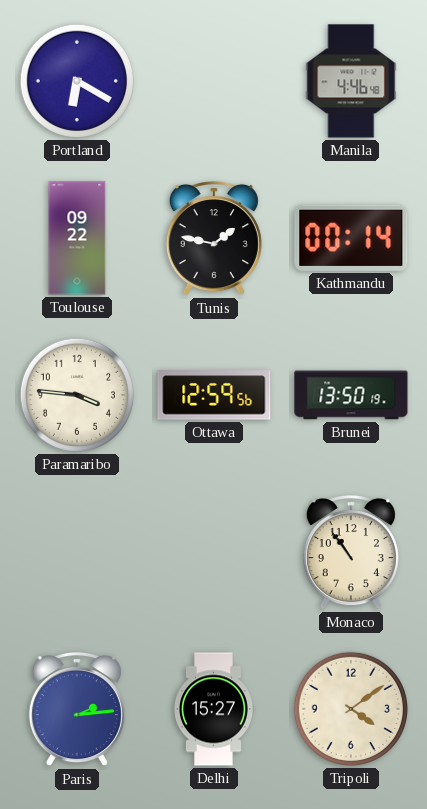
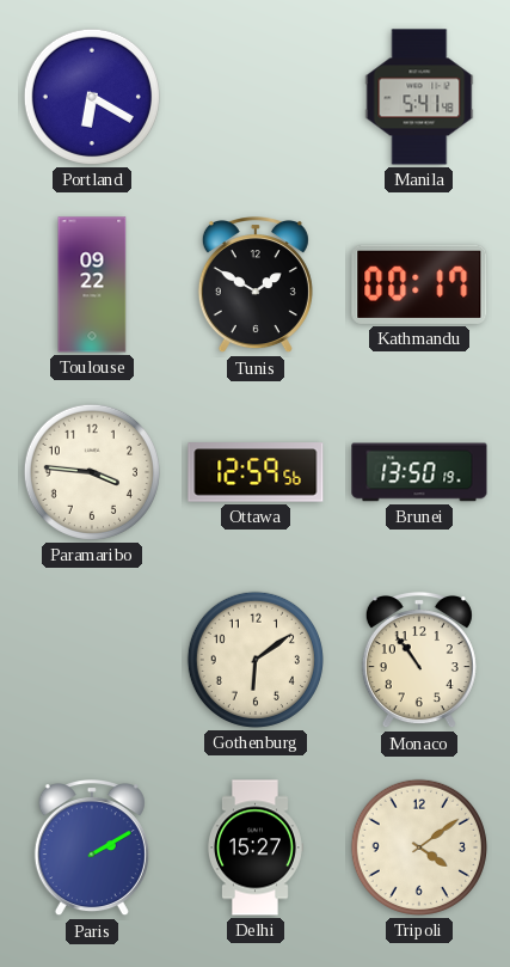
Manila: 4:46 -> 5:41 (419, 97)
Tunis: 1:47 -> 1:50 (256, 286)
Kathmandu: 00:14 -> 00:17 (419, 284)
Gothenburg: none -> 6:09 (256, 660)
Paris: 2:14 -> 2:10 (92, 849)
